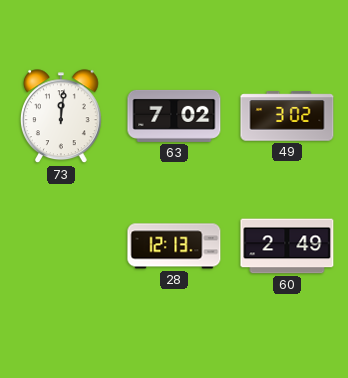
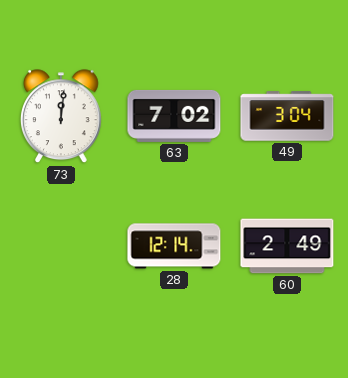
49: 3:02 -> 3:04 (287, 116)
28: 12:13 -> 12:14 (174, 246)
